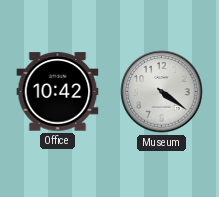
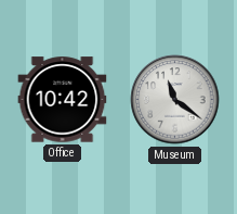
Museum: 4:21 -> 11:21 (175, 100)
